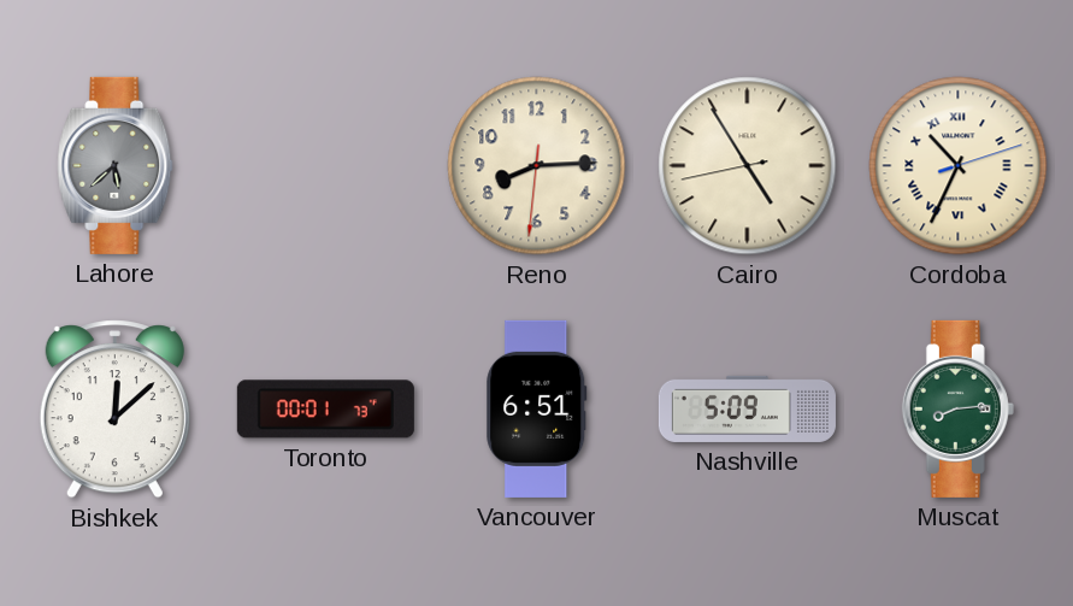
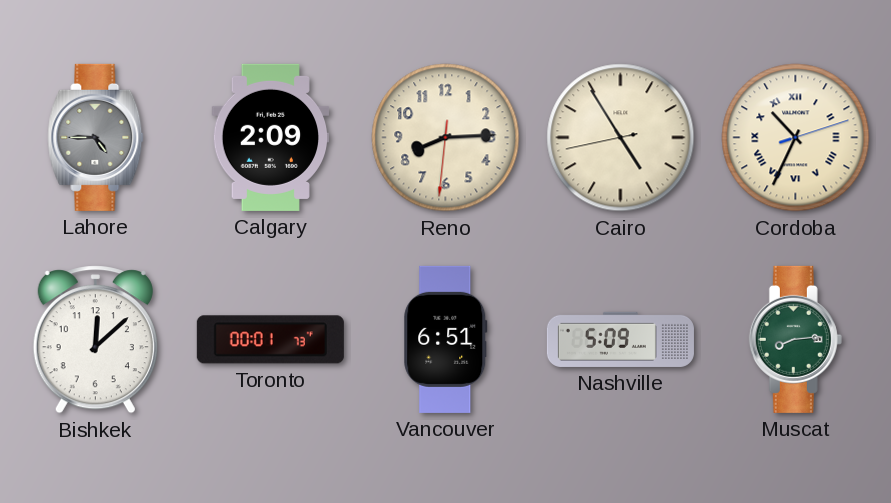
Lahore: 5:38 -> 4:45 (96, 137)
Calgary: none -> 2:09 (271, 137)
